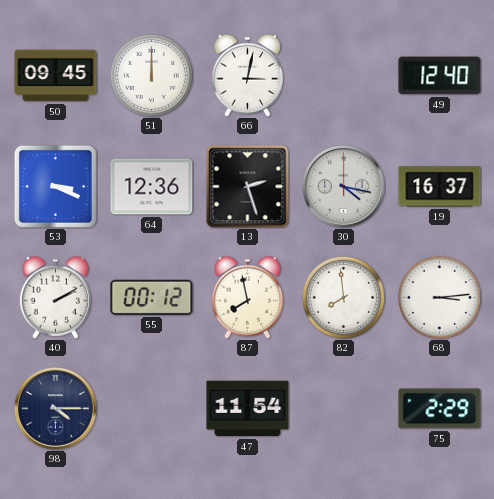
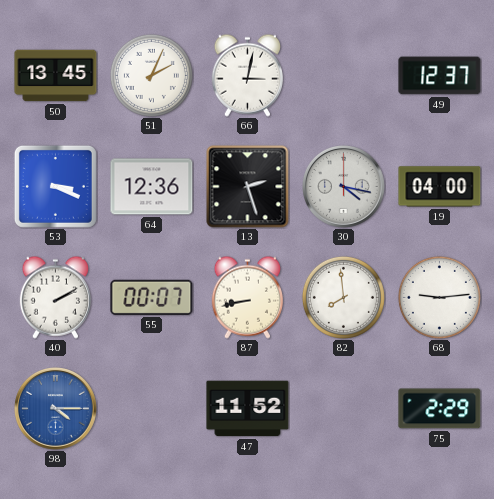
50: 09:45 -> 13:45 (56, 76)
51: 12:00 -> 2:04 (151, 75)
49: 12:40 -> 12:37 (440, 76)
19: 16:37 -> 04:00 (440, 187)
55: 00:12 -> 00:07 (152, 297)
87: 7:58 -> 8:43 (247, 297)
68: 3:14 -> 9:14 (439, 297)
98 dial: navy -> blue (56, 409)
47: 11:54 -> 11:52 (248, 409)
